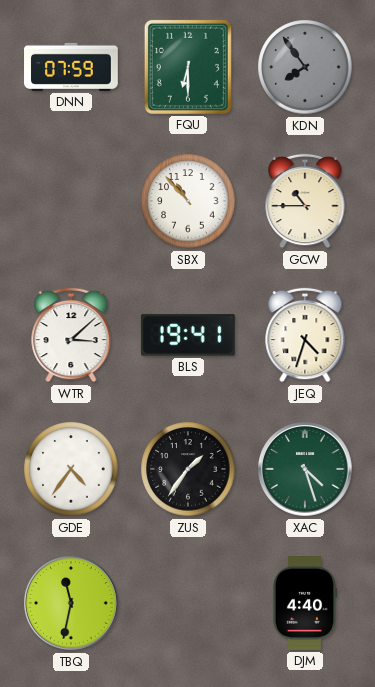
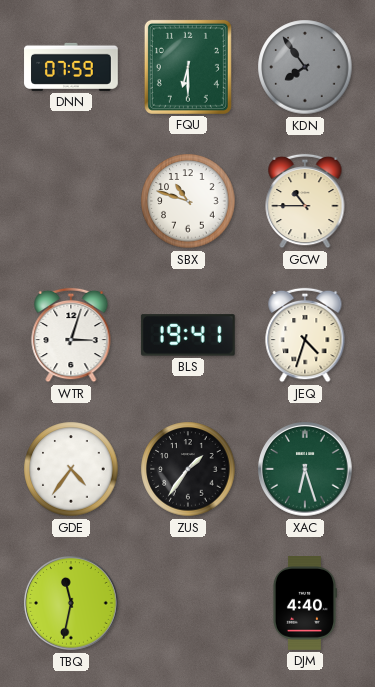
SBX: 10:53 -> 10:48 (188, 201)
WTR: 3:08 -> 3:03 (71, 335)
XAC: 4:27 -> 6:27 (305, 469)
